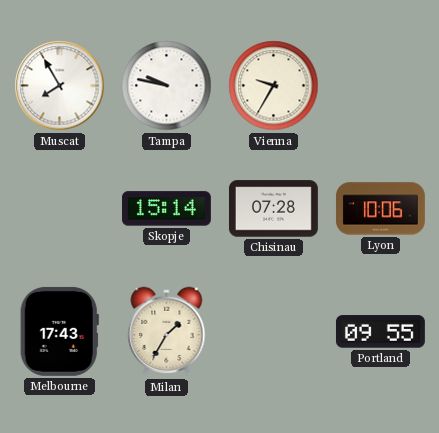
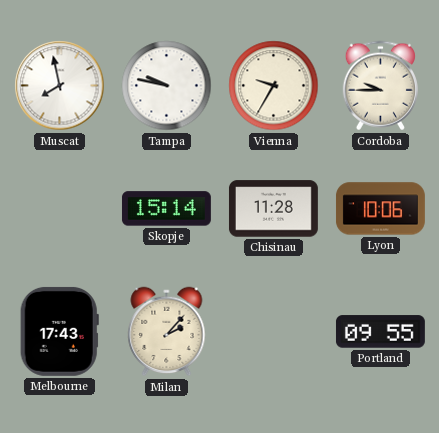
Muscat: 7:55 -> 7:58 (60, 86)
Cordoba: none -> 9:45 (380, 86)
Chisinau: 07:28 -> 11:28 (273, 209)
Milan: 1:35 -> 2:07 (167, 332)
